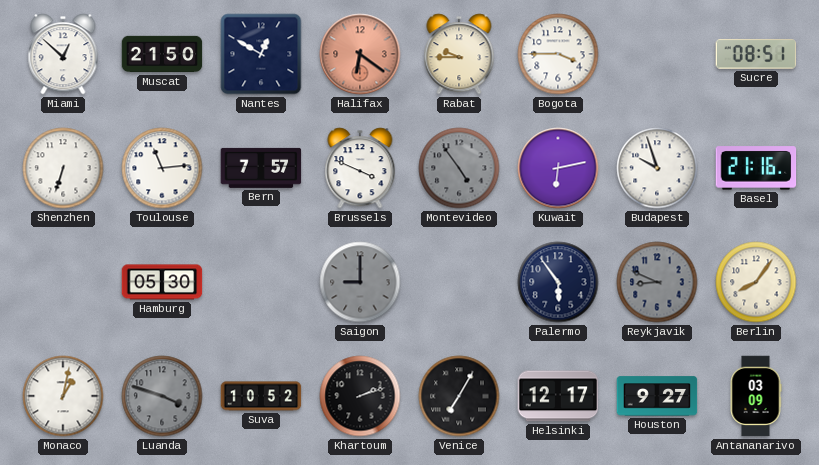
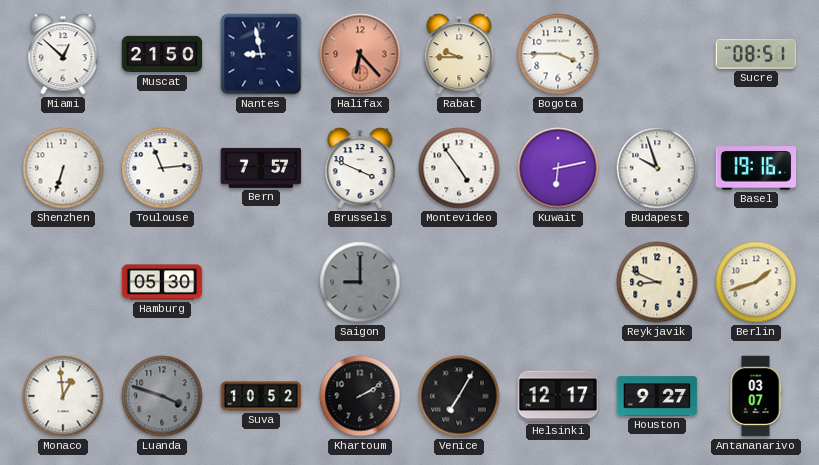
Nantes: 12:50 -> 8:58 (261, 54)
Halifax: 6:21 -> 6:23 (360, 54)
Montevideo dial: grey -> white (459, 168)
Basel: 21:16 -> 19:16 (756, 168)
Palermo: 5:54 -> none (558, 282)
Reykjavik dial: grey -> cream (657, 282)
Berlin: 8:06 -> 1:42 (756, 282)
Monaco: 1:02 -> 12:59 (63, 396)
Khartoum: 2:12 -> 2:10 (360, 396)
Antananarivo: 03:09 -> 03:07 (756, 396)
